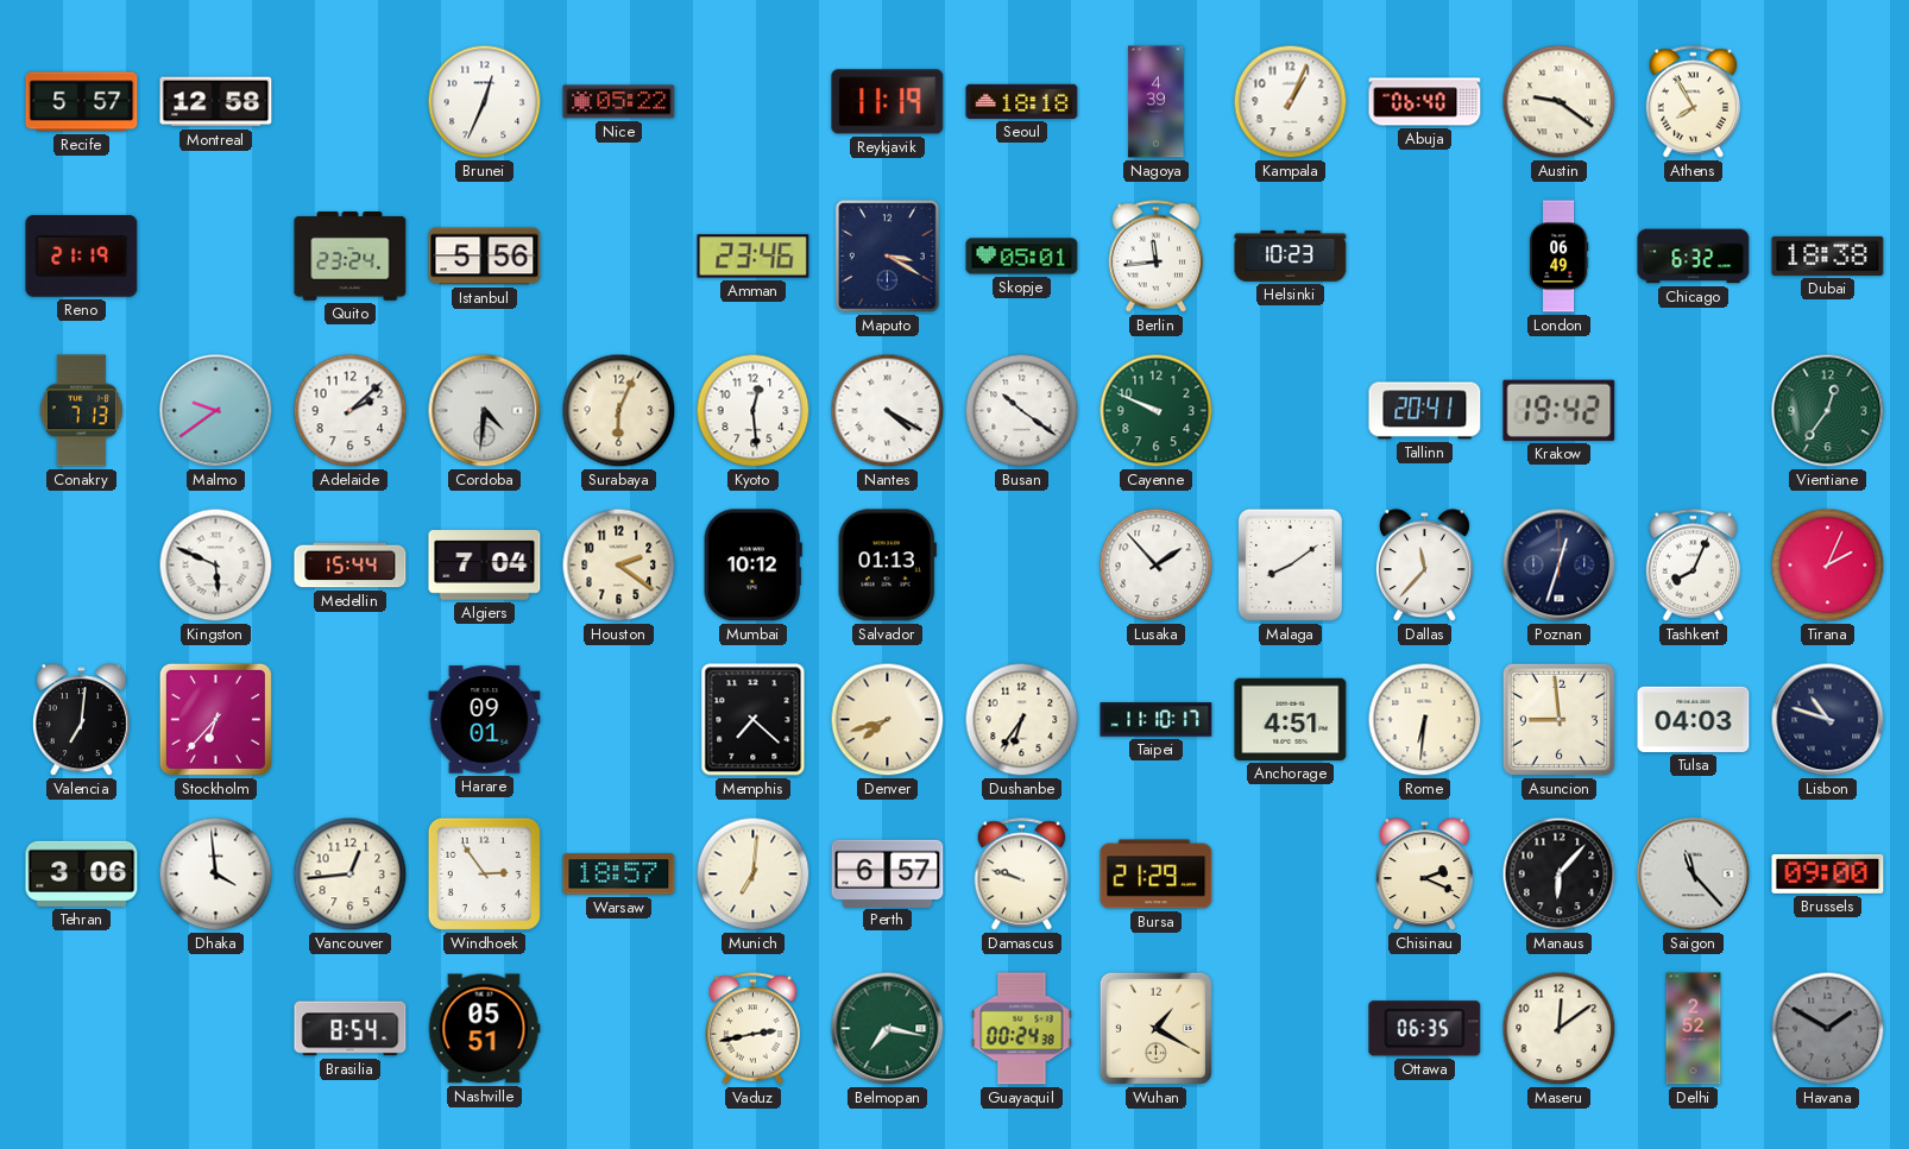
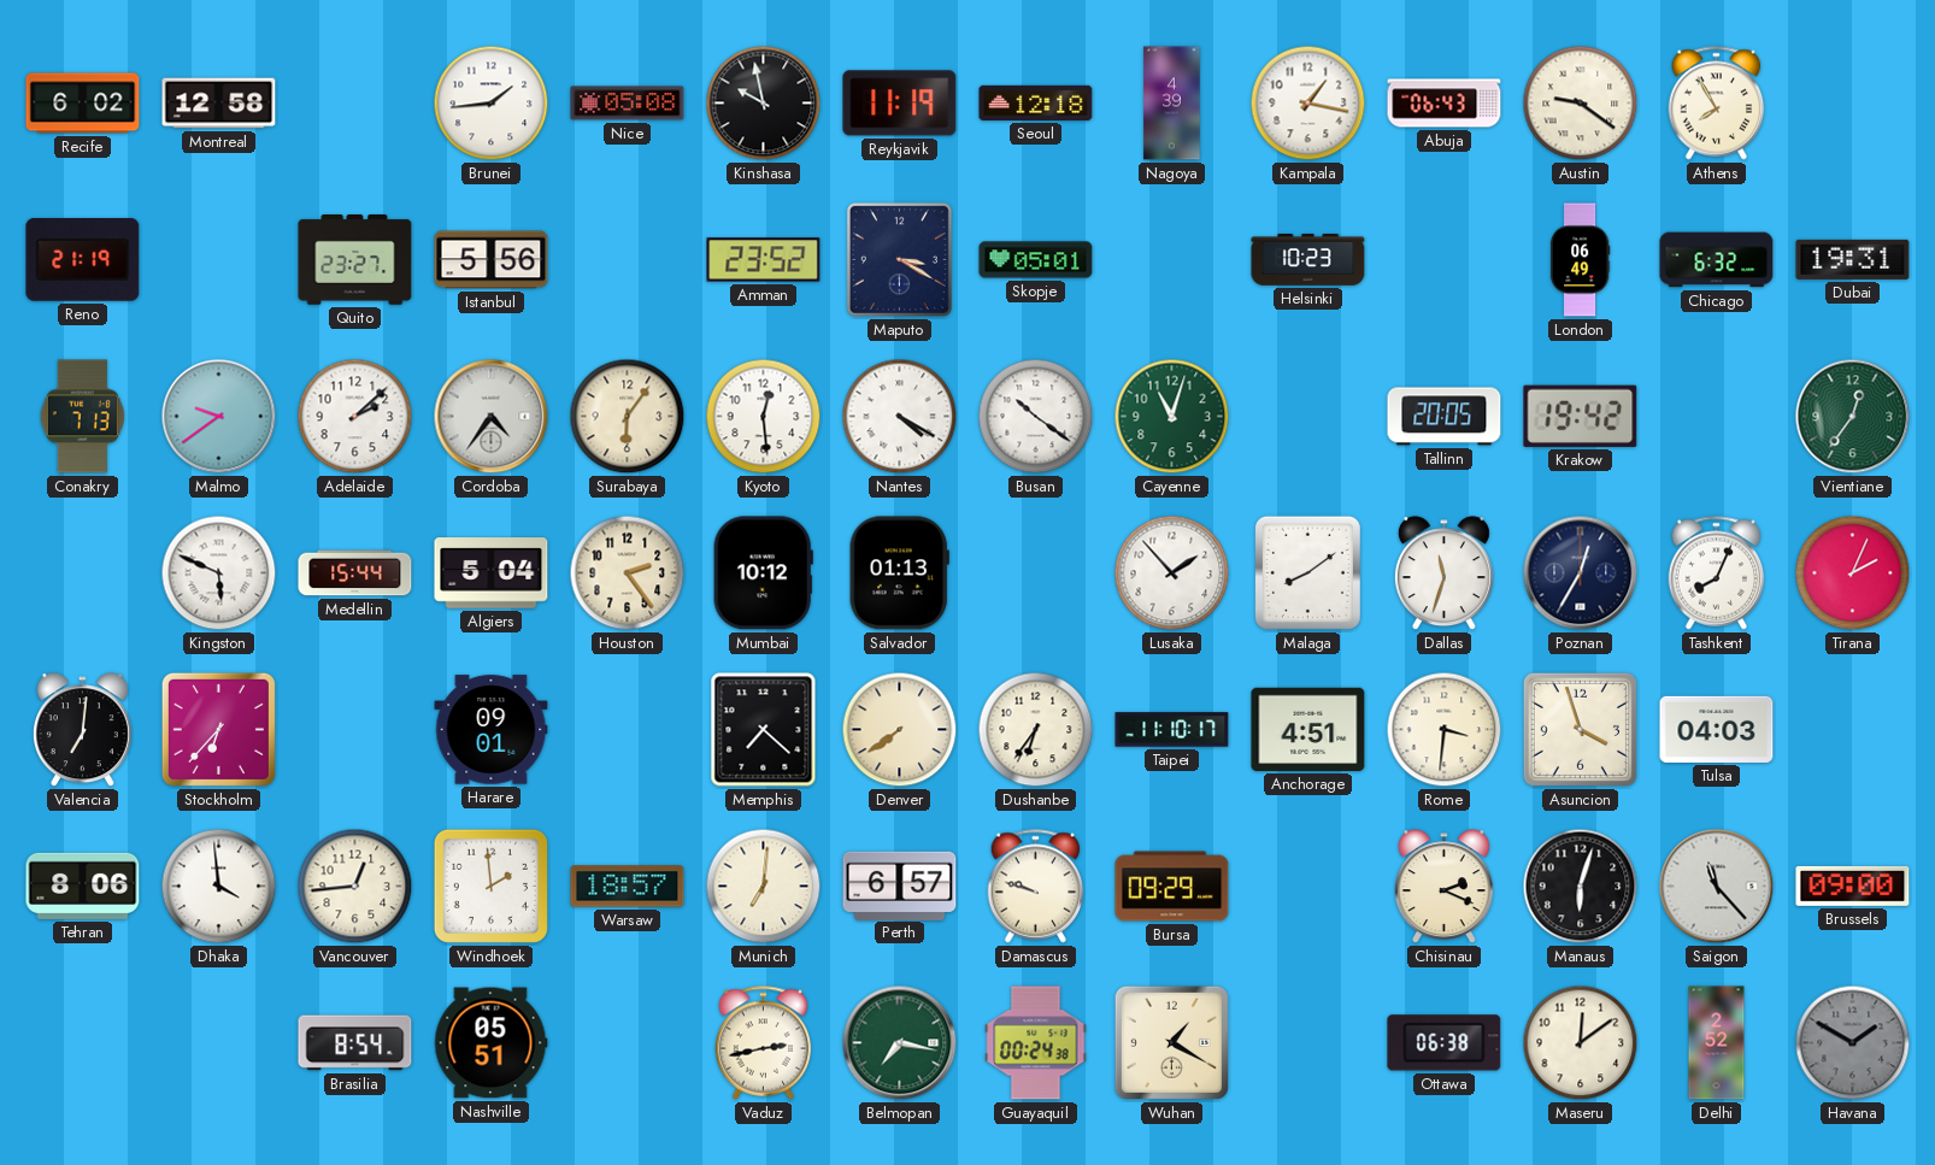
Recife: 5:57 -> 6:02 (83, 104)
Brunei: 12:34 -> 1:44 (492, 104)
Nice: 05:22 -> 05:08 (628, 104)
Kinshasa: none -> 9:58 (764, 104)
Seoul: 18:18 -> 12:18 (1036, 102)
Kampala: 1:04 -> 1:17 (1308, 104)
Abuja: 06:40 -> 06:43 (1445, 104)
Quito: 23:24 -> 23:27 (355, 260)
Amman: 23:46 -> 23:52 (764, 260)
Berlin: 11:44 -> none (1157, 257)
Dubai: 18:38 -> 19:31 (1853, 259)
Cordoba: 4:31 -> 4:36 (492, 417)
Surabaya: 6:04 -> 6:06 (628, 417)
Cayenne: 9:49 -> 11:03 (1172, 417)
Tallinn: 20:41 -> 20:05 (1445, 417)
Algiers: 7:04 -> 5:04 (492, 573)
Houston: 2:21 -> 2:24 (628, 573)
Dallas: 11:37 -> 11:33 (1443, 573)
Poznan: 12:33 -> 12:35 (1581, 573)
Denver: 7:42 -> 7:39 (900, 730)
Rome: 6:31 -> 3:31 (1445, 730)
Asuncion: 8:59 -> 3:57 (1580, 729)
Lisbon: 10:48 -> none (1828, 720)
Tehran: 3:06 -> 8:06 (83, 885)
Windhoek: 2:54 -> 1:59 (490, 885)
Bursa: 21:29 -> 09:29 (1172, 887)
Manaus: 6:07 -> 6:03 (1581, 887)
Ottawa: 06:35 -> 06:38 (1445, 1043)
